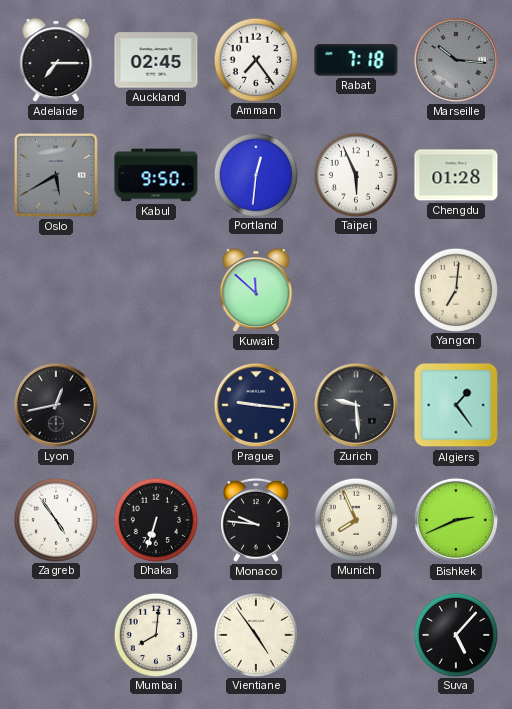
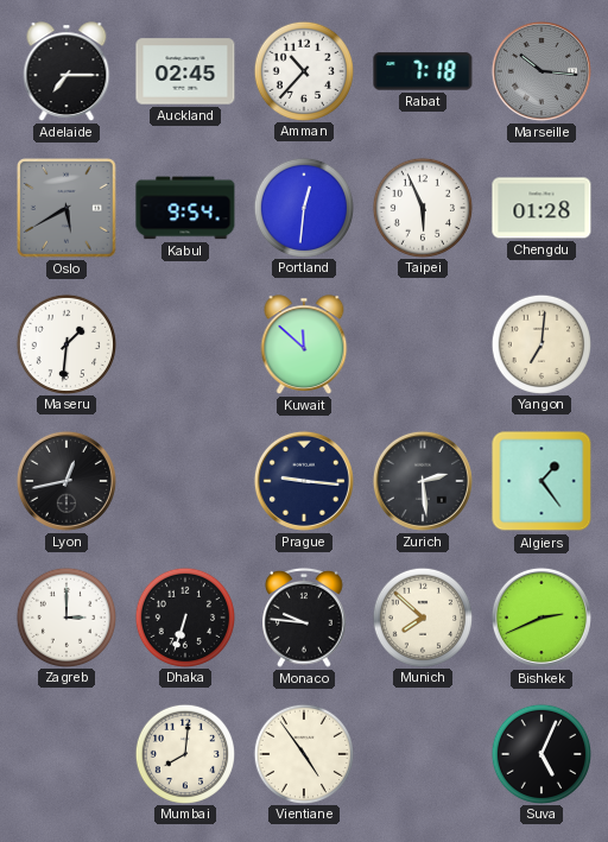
Amman: 7:24 -> 10:37 (303, 70)
Kabul: 9:50 -> 9:54 (185, 208)
Maseru: none -> 1:31 (65, 343)
Zurich: 9:29 -> 2:29 (423, 481)
Zagreb: 4:54 -> 3:00 (65, 616)
Munich: 7:56 -> 7:52 (422, 616)
Suva: 5:07 -> 5:04 (540, 753)
